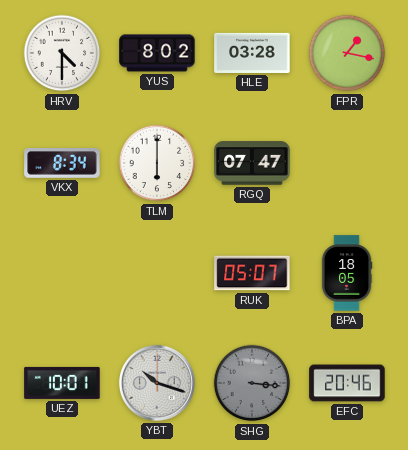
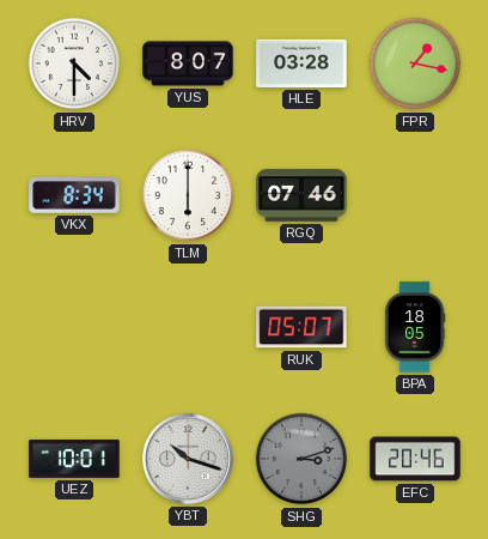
YUS: 8:02 -> 8:07 (188, 63)
RGQ: 07:47 -> 07:46 (301, 195)
SHG: 3:16 -> 3:12 (301, 459)
